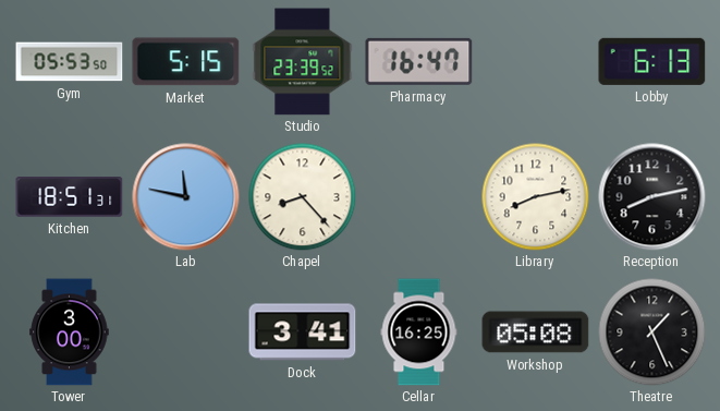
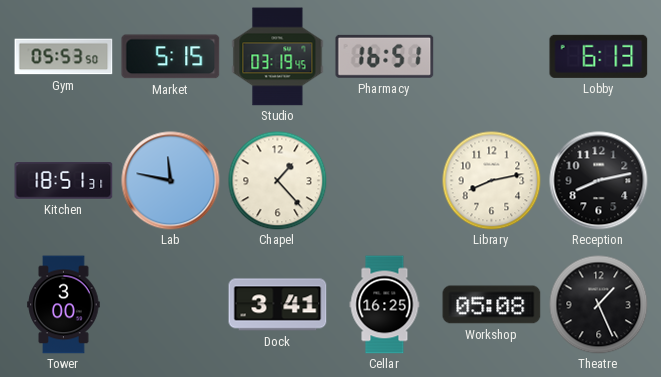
Studio: 23:39 -> 03:19 (278, 57)
Pharmacy: 16:47 -> 16:51 (385, 56)
Chapel: 8:23 -> 1:23 (278, 181)
